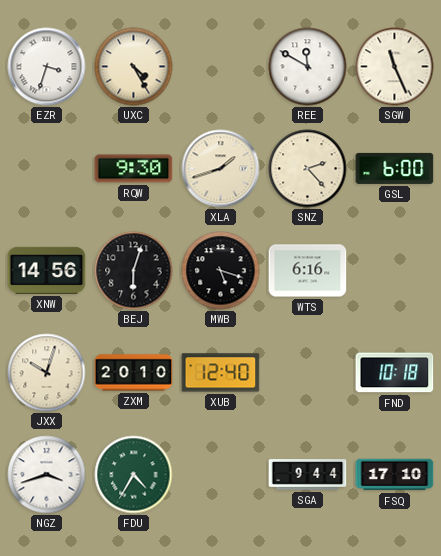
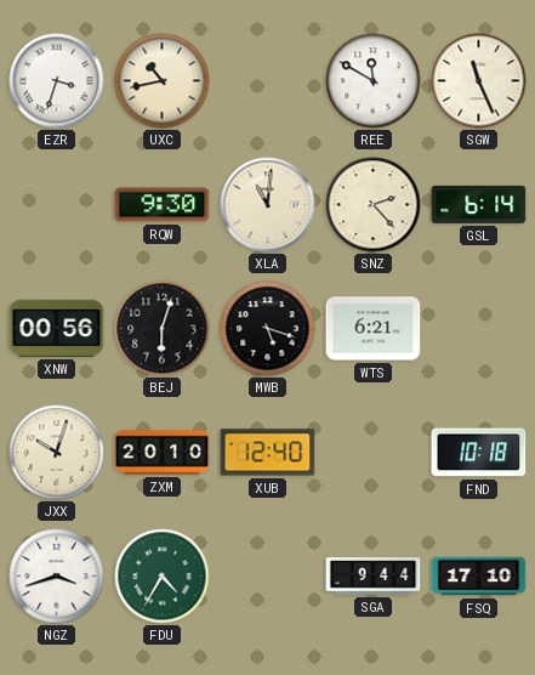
UXC: 4:25 -> 10:43 (163, 81)
XLA: 1:42 -> 11:01 (268, 205)
GSL: 6:00 -> 6:14 (479, 204)
XNW: 14:56 -> 00:56 (57, 328)
WTS: 6:16 -> 6:21 (374, 329)
